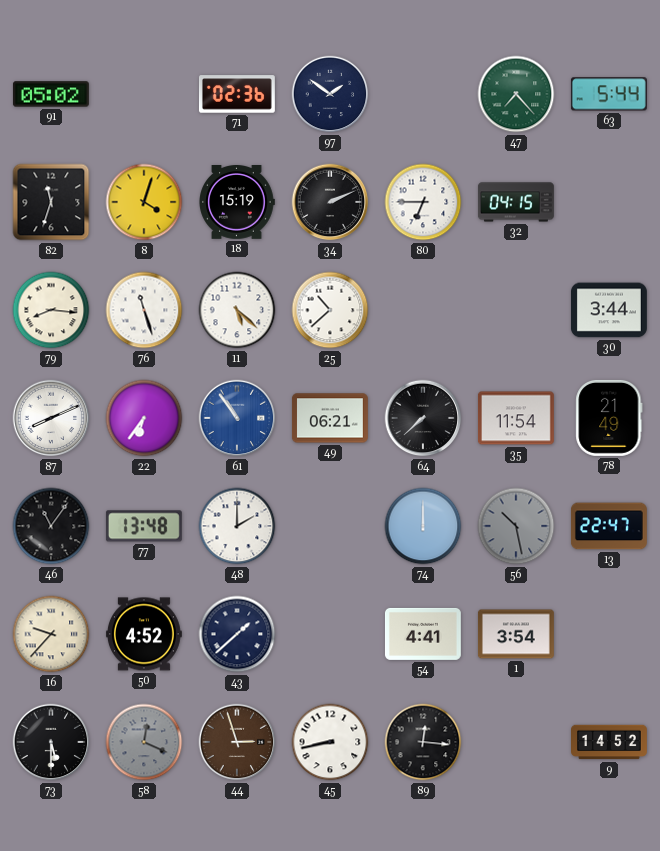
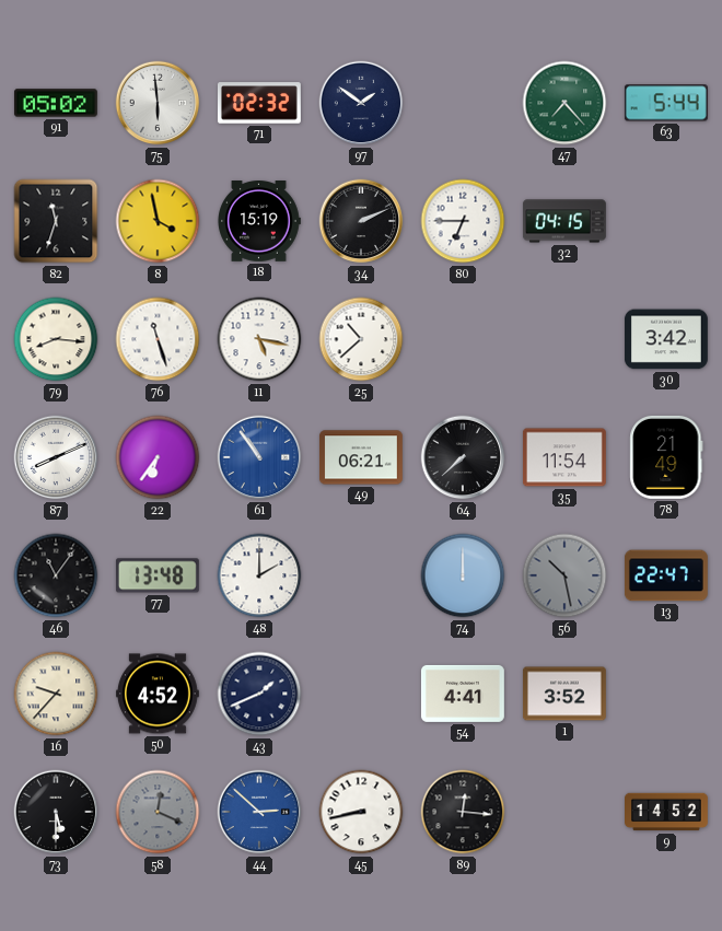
75: none -> 5:59 (158, 103)
71: 02:36 -> 02:32 (259, 103)
8: 4:03 -> 3:58 (158, 221)
11: 5:22 -> 5:17 (259, 339)
30: 3:44 -> 3:42 (666, 339)
43: 1:38 -> 1:41 (259, 694)
1: 3:54 -> 3:52 (564, 694)
44: 2:57 -> 2:52 (259, 812)
44 dial: brown -> blue (259, 812)
